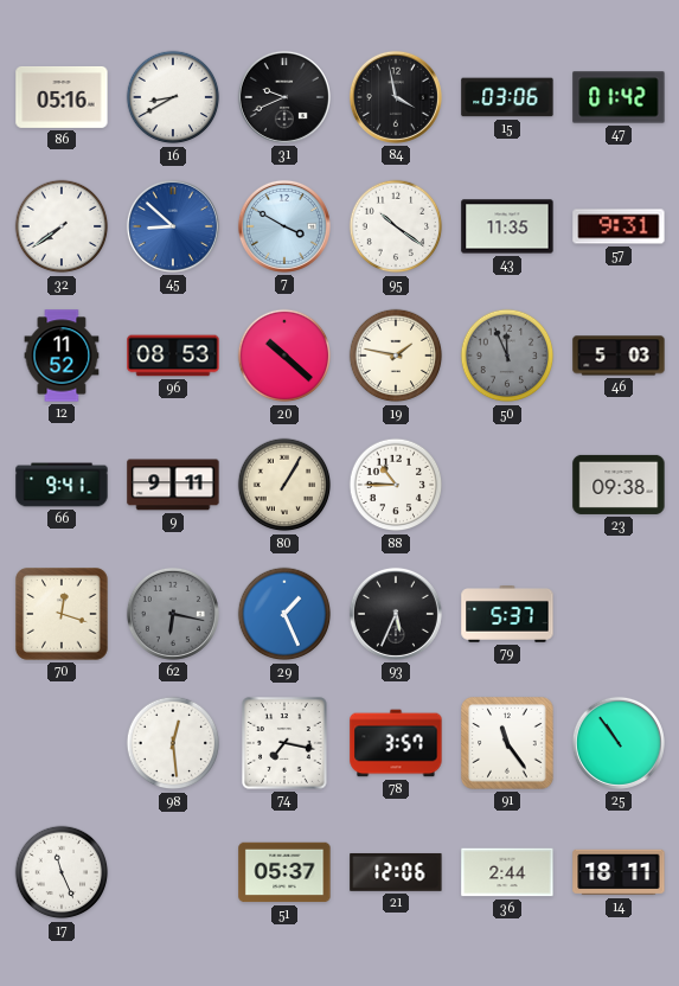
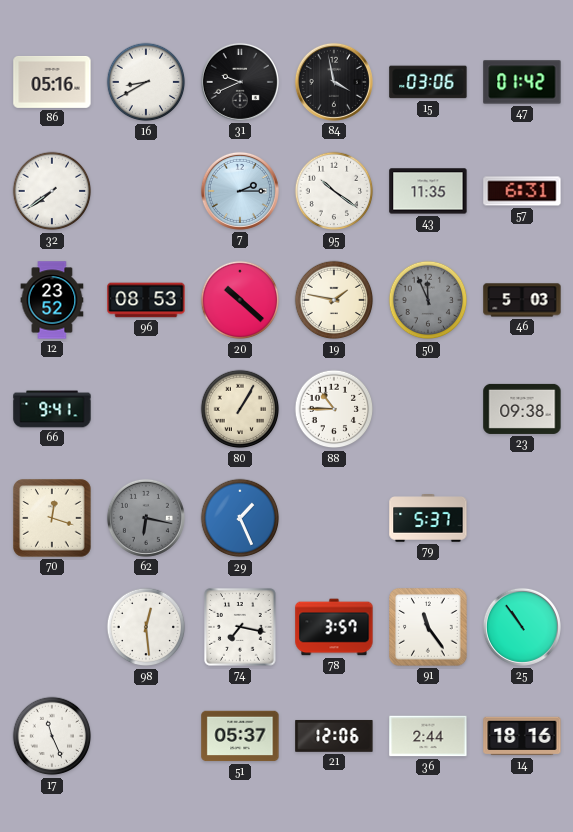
45: 8:52 -> none (173, 226)
7: 3:50 -> 2:15 (240, 191)
57: 9:31 -> 6:31 (522, 191)
12: 11:52 -> 23:52 (52, 300)
9: 9:11 -> none (173, 485)
93: 5:34 -> none (396, 614)
14: 18:11 -> 18:16 (522, 736)
